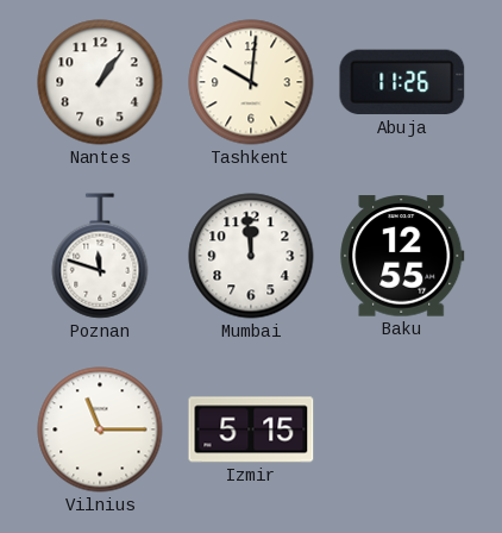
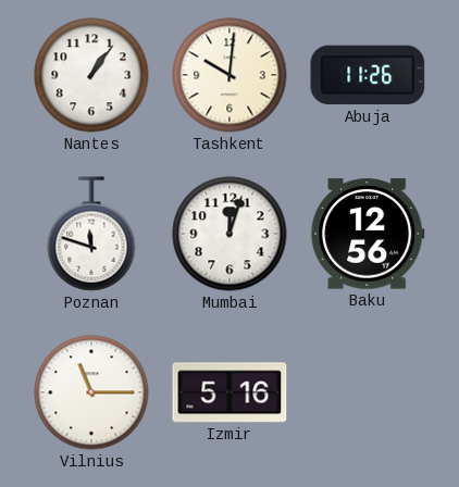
Mumbai: 11:59 -> 12:03 (230, 234)
Baku: 12:55 -> 12:56 (368, 234)
Izmir: 5:15 -> 5:16 (230, 392)
